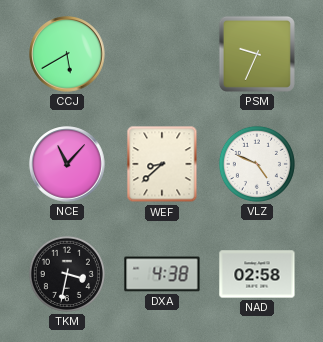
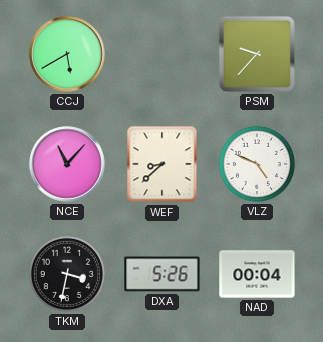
PSM: 9:34 -> 9:37 (257, 54)
DXA: 4:38 -> 5:26 (162, 274)
NAD: 02:58 -> 00:04 (257, 274)
